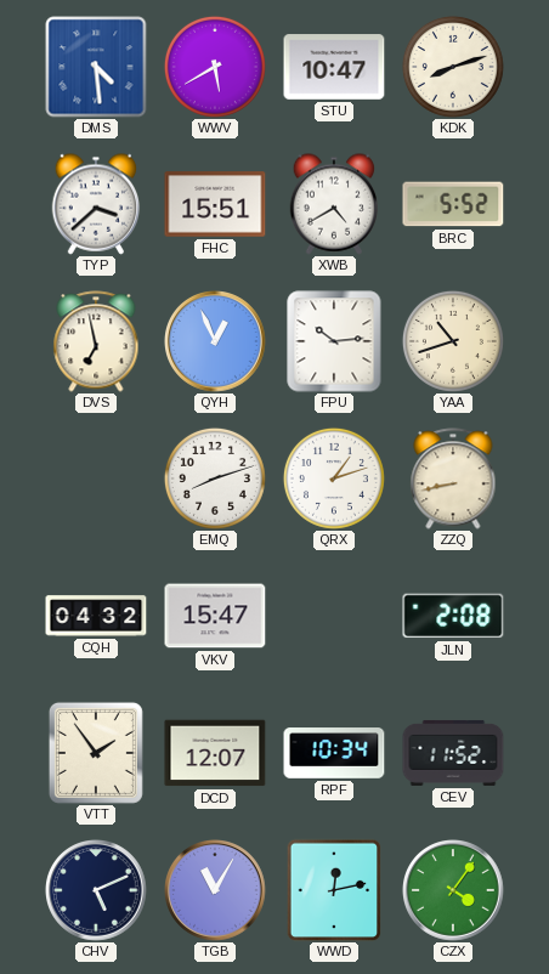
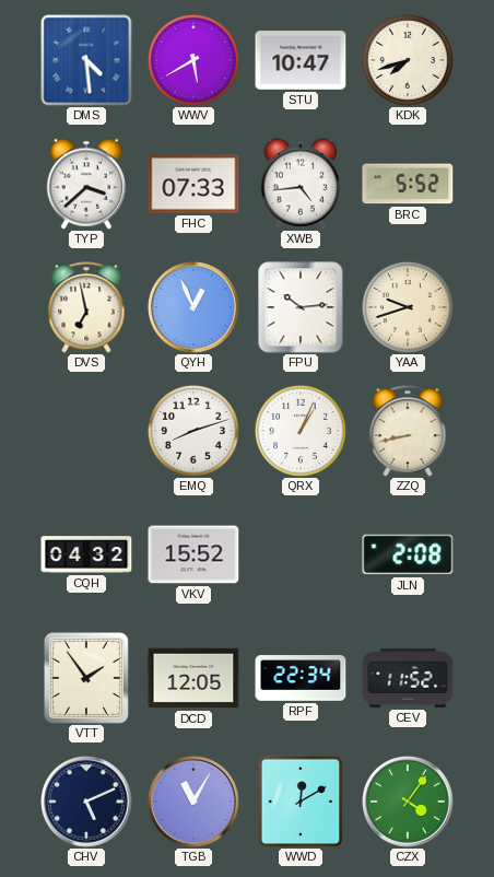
KDK: 8:12 -> 7:42 (408, 60)
FHC: 15:51 -> 07:33 (193, 184)
XWB: 4:40 -> 4:44 (301, 184)
YAA: 10:42 -> 9:42 (408, 307)
QRX: 1:12 -> 1:04 (301, 431)
VKV: 15:47 -> 15:52 (193, 554)
DCD: 12:07 -> 12:05 (193, 678)
RPF: 10:34 -> 22:34 (301, 678)
WWD: 12:13 -> 12:10 (301, 802)
